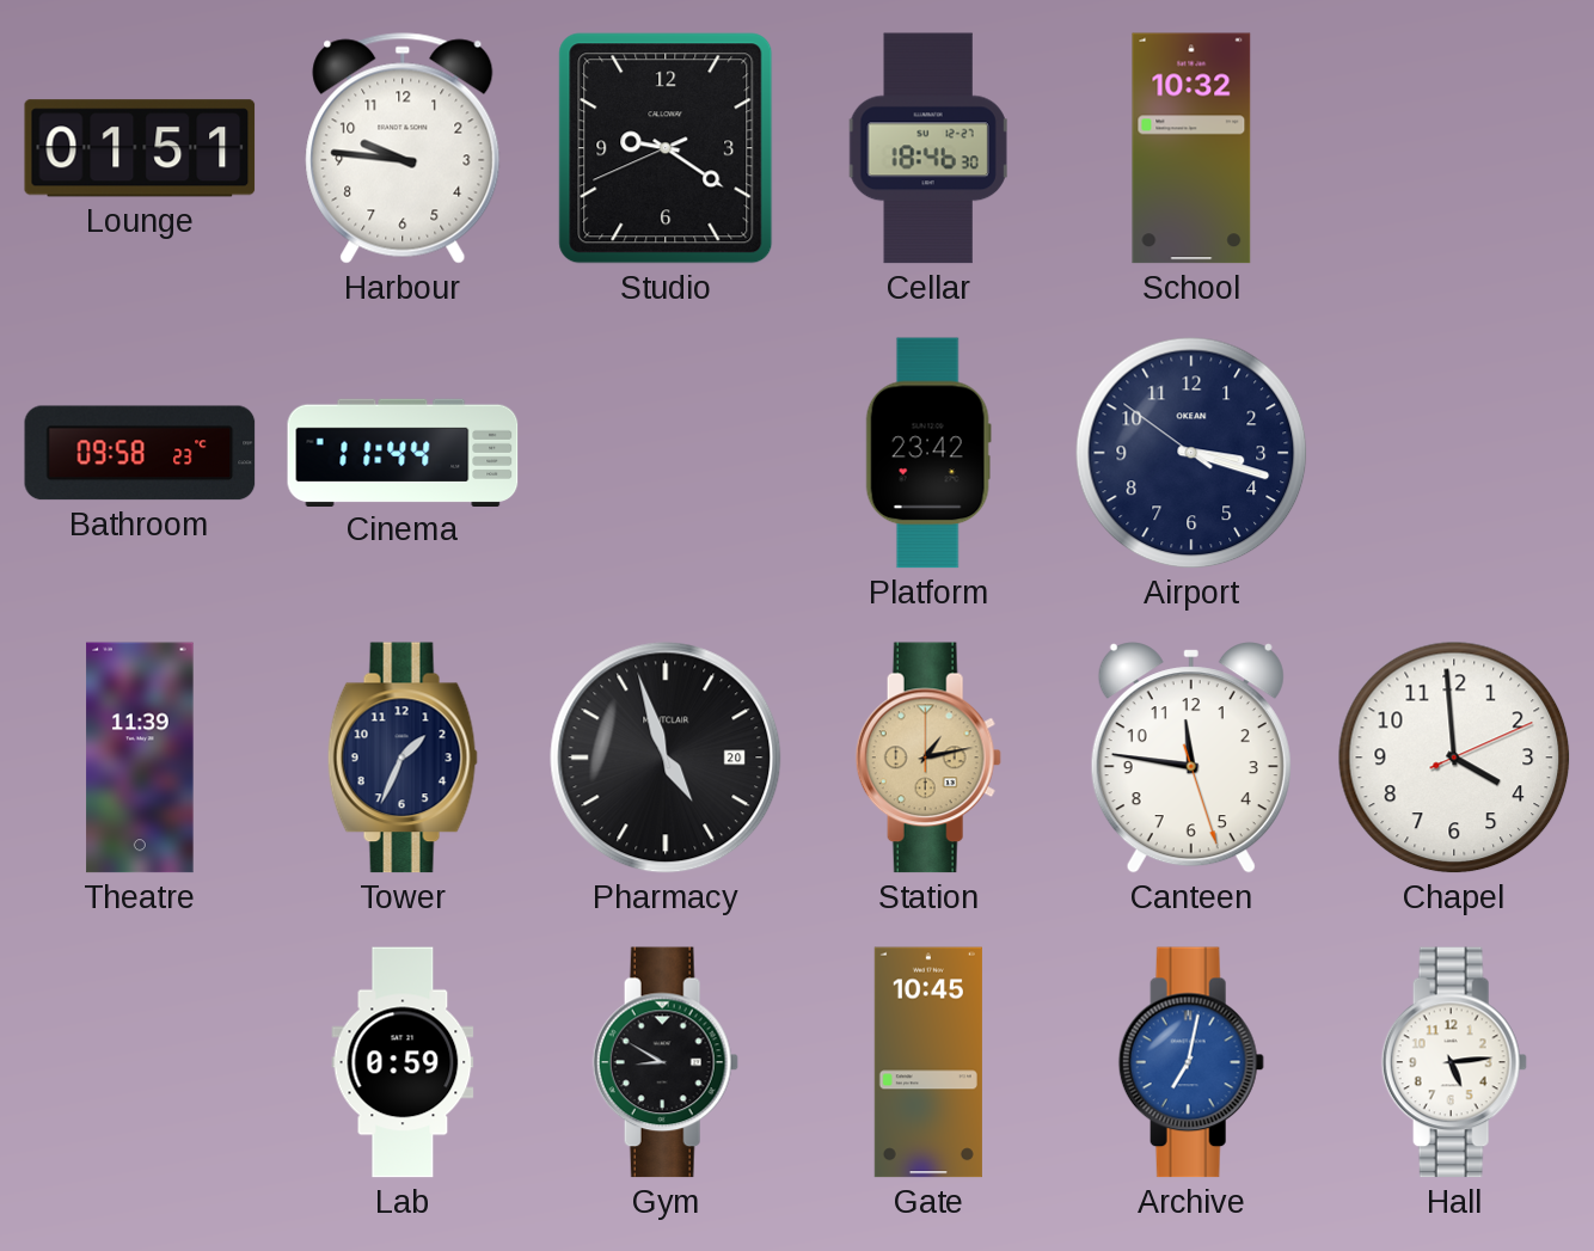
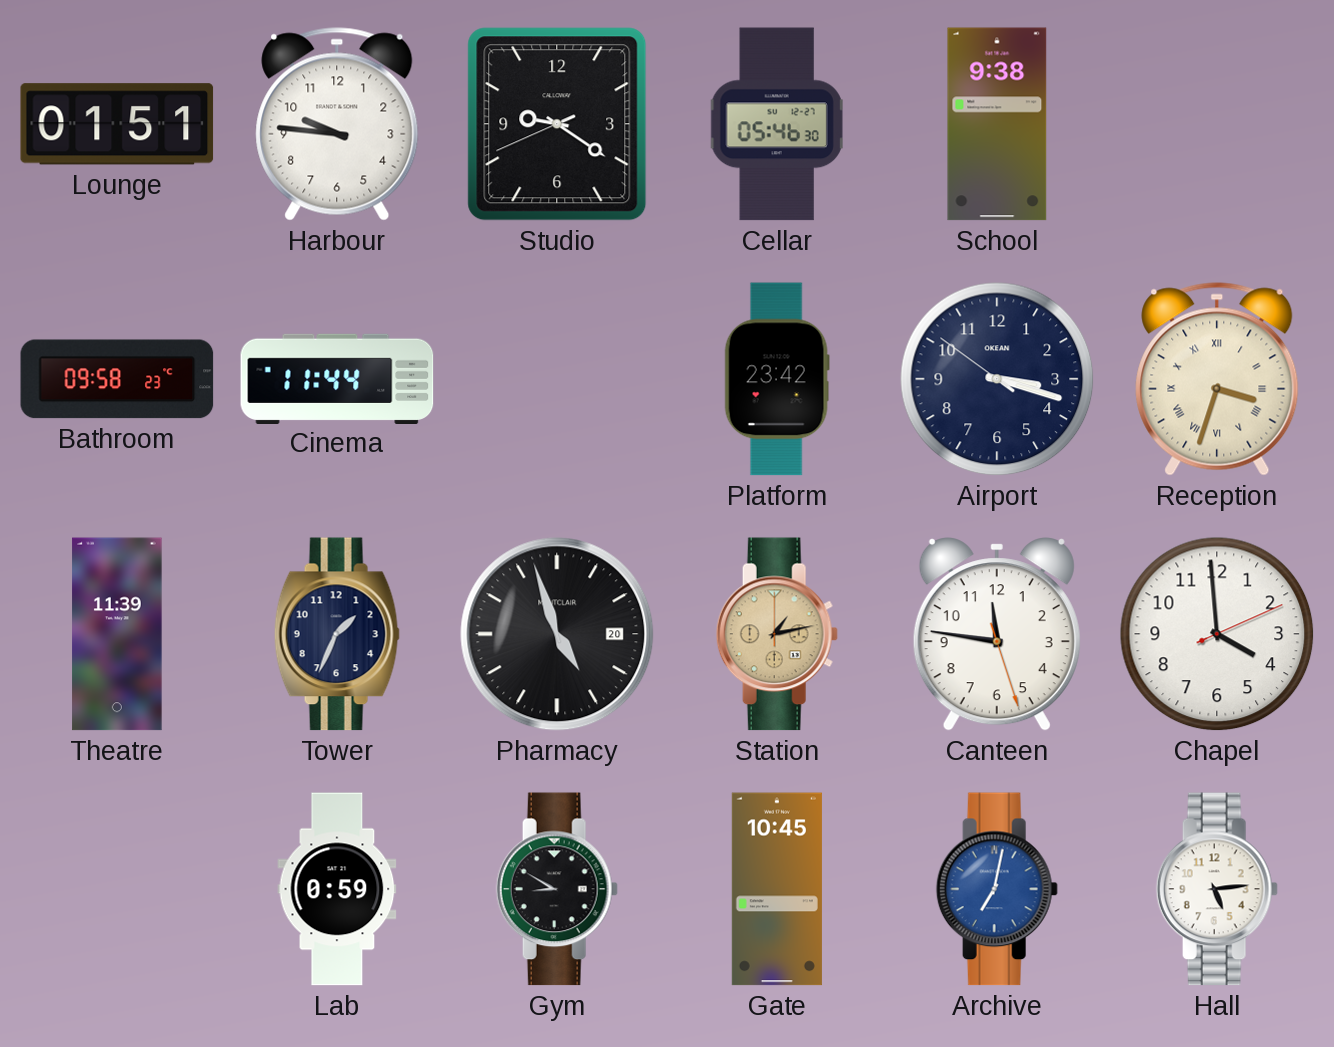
Cellar: 18:46 -> 05:46 (777, 124)
School: 10:32 -> 9:38 (997, 124)
Reception: none -> 3:33 (1217, 379)
